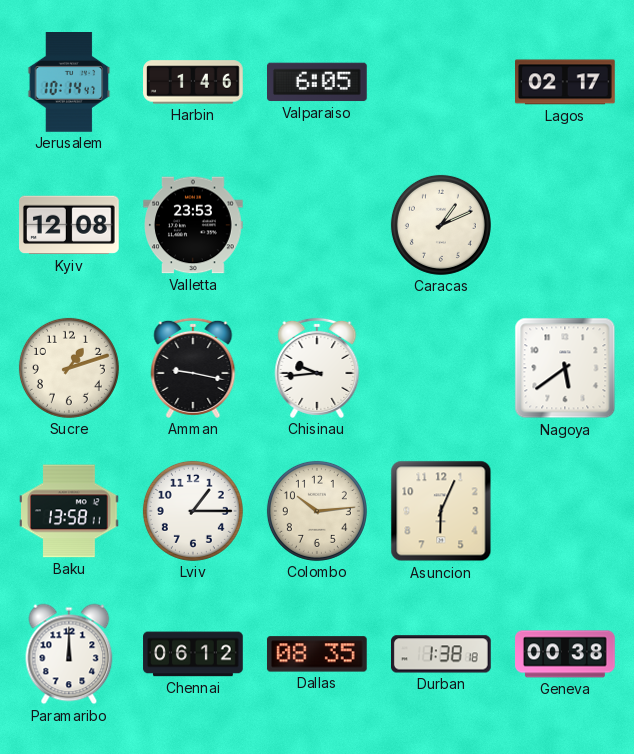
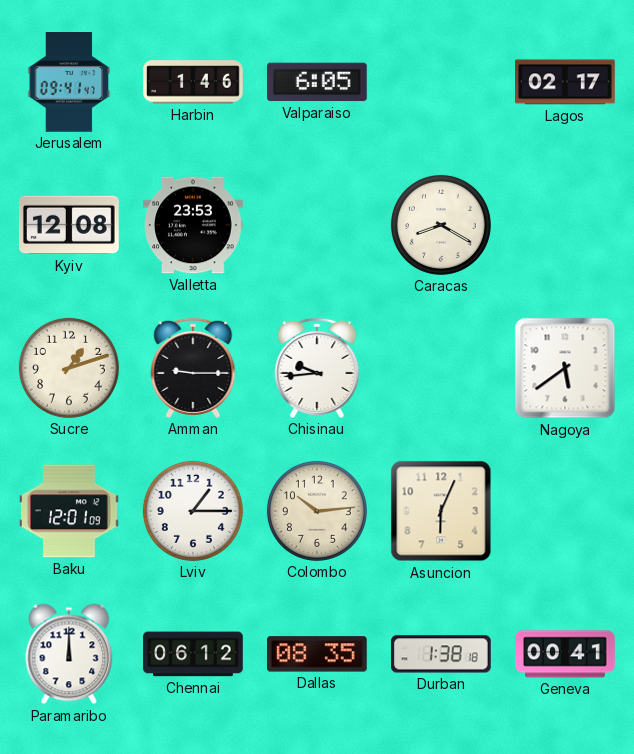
Jerusalem: 10:14 -> 09:41 (69, 83)
Caracas: 1:11 -> 8:20 (441, 225)
Amman: 9:17 -> 9:15 (193, 368)
Baku: 13:58 -> 12:01 (70, 511)
Geneva: 00:38 -> 00:41 (565, 654)
